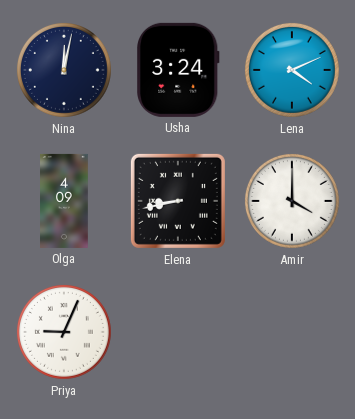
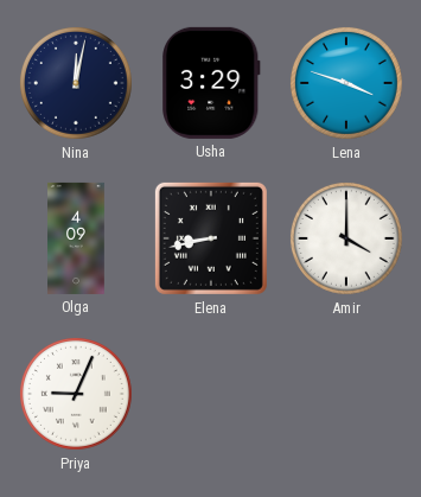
Usha: 3:24 -> 3:29 (211, 83)
Lena: 4:11 -> 3:48 (346, 83)
